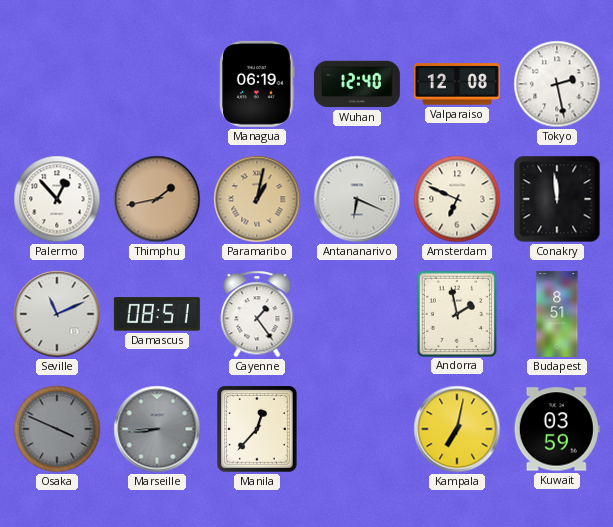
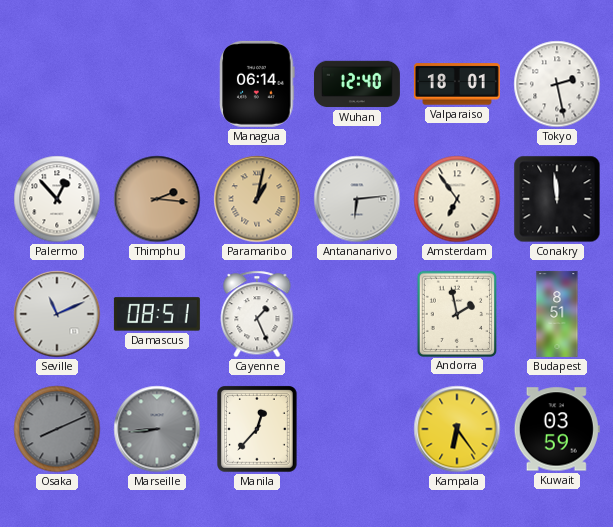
Managua: 06:19 -> 06:14 (257, 84)
Valparaiso: 12:08 -> 18:01 (457, 84)
Thimphu: 1:43 -> 2:16 (157, 199)
Antananarivo: 6:19 -> 6:14 (357, 199)
Amsterdam: 6:49 -> 6:54 (457, 199)
Cayenne: 1:24 -> 1:26 (257, 314)
Osaka: 3:49 -> 8:11 (57, 429)
Kampala: 7:02 -> 6:24 (457, 429)
